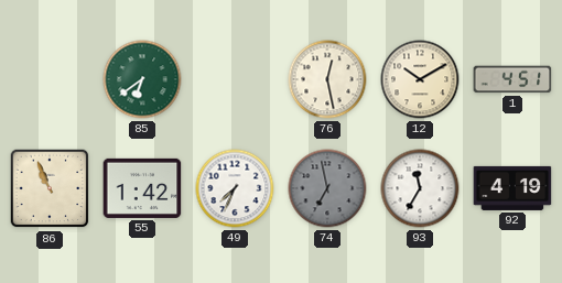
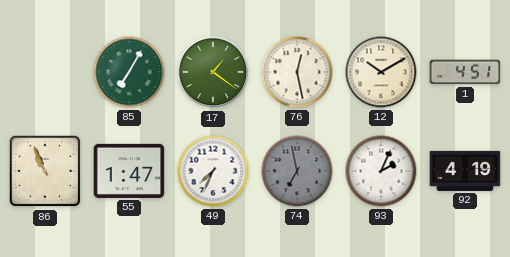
85: 6:39 -> 7:05 (129, 72)
17: none -> 1:21 (213, 72)
55: 1:42 -> 1:47 (129, 171)
93: 11:35 -> 2:04 (381, 171)
